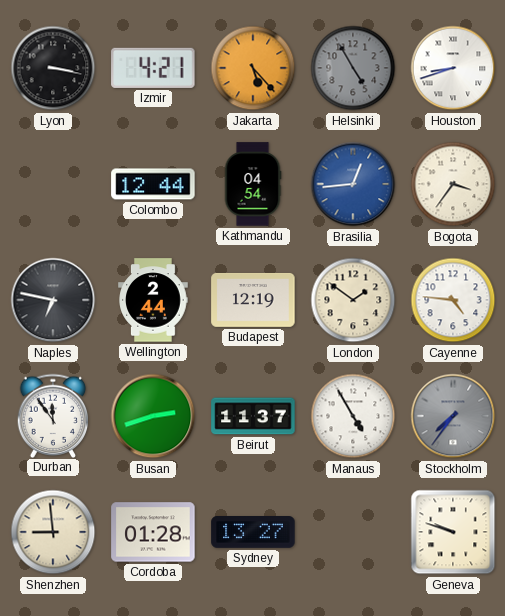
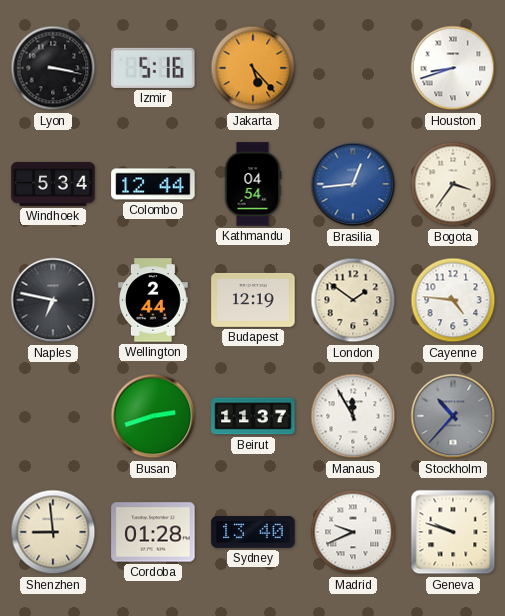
Izmir: 4:21 -> 5:16 (153, 68)
Helsinki: 4:55 -> none (353, 68)
Windhoek: none -> 5:34 (53, 184)
Durban: 11:54 -> none (53, 415)
Manaus: 4:55 -> 11:55 (353, 416)
Stockholm: 7:36 -> 10:37 (453, 416)
Sydney: 13:27 -> 13:40 (253, 533)
Madrid: none -> 9:41 (353, 532)
